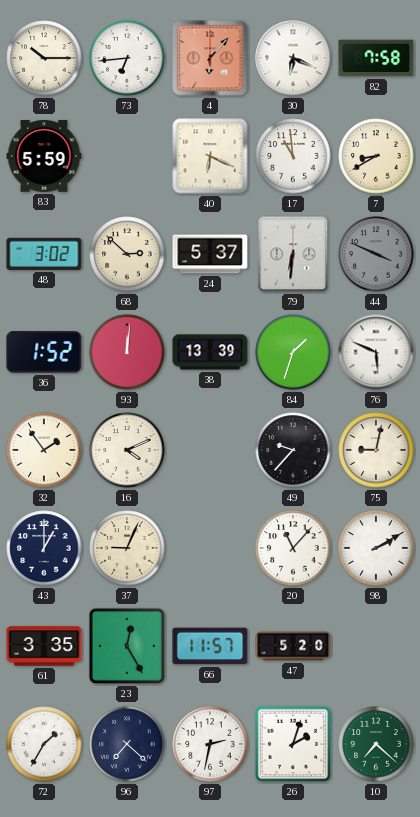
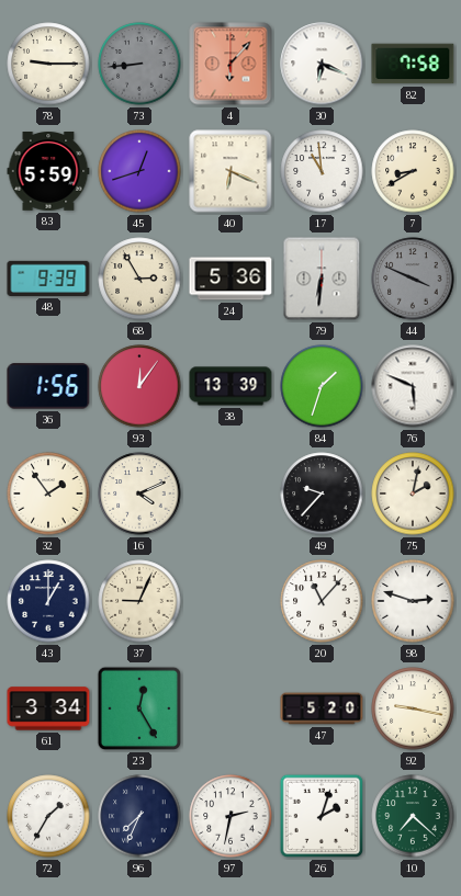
78: 10:15 -> 9:15 (48, 64)
73: 6:44 -> 8:44 (139, 64)
73 dial: white -> grey (139, 64)
45: none -> 12:42 (139, 171)
48: 3:02 -> 9:39 (48, 279)
68: 2:52 -> 2:55 (139, 279)
24: 5:37 -> 5:36 (231, 279)
36: 1:52 -> 1:56 (48, 386)
93: 12:01 -> 12:06 (139, 386)
75: 9:02 -> 2:02 (413, 494)
98: 2:10 -> 2:48 (413, 601)
61: 3:35 -> 3:34 (48, 708)
66: 11:57 -> none (210, 646)
92: none -> 9:17 (413, 708)
96: 7:22 -> 7:34 (139, 816)
